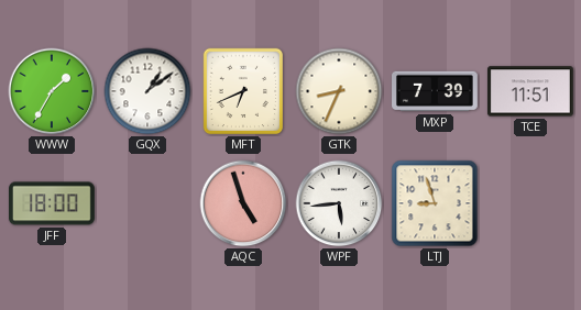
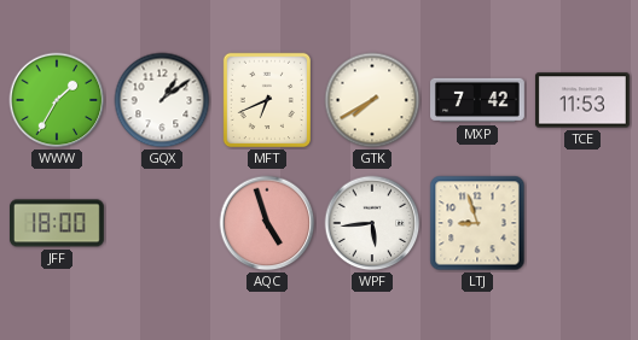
GTK: 8:34 -> 7:40 (372, 100)
MXP: 7:39 -> 7:42 (478, 100)
TCE: 11:51 -> 11:53 (582, 100)
